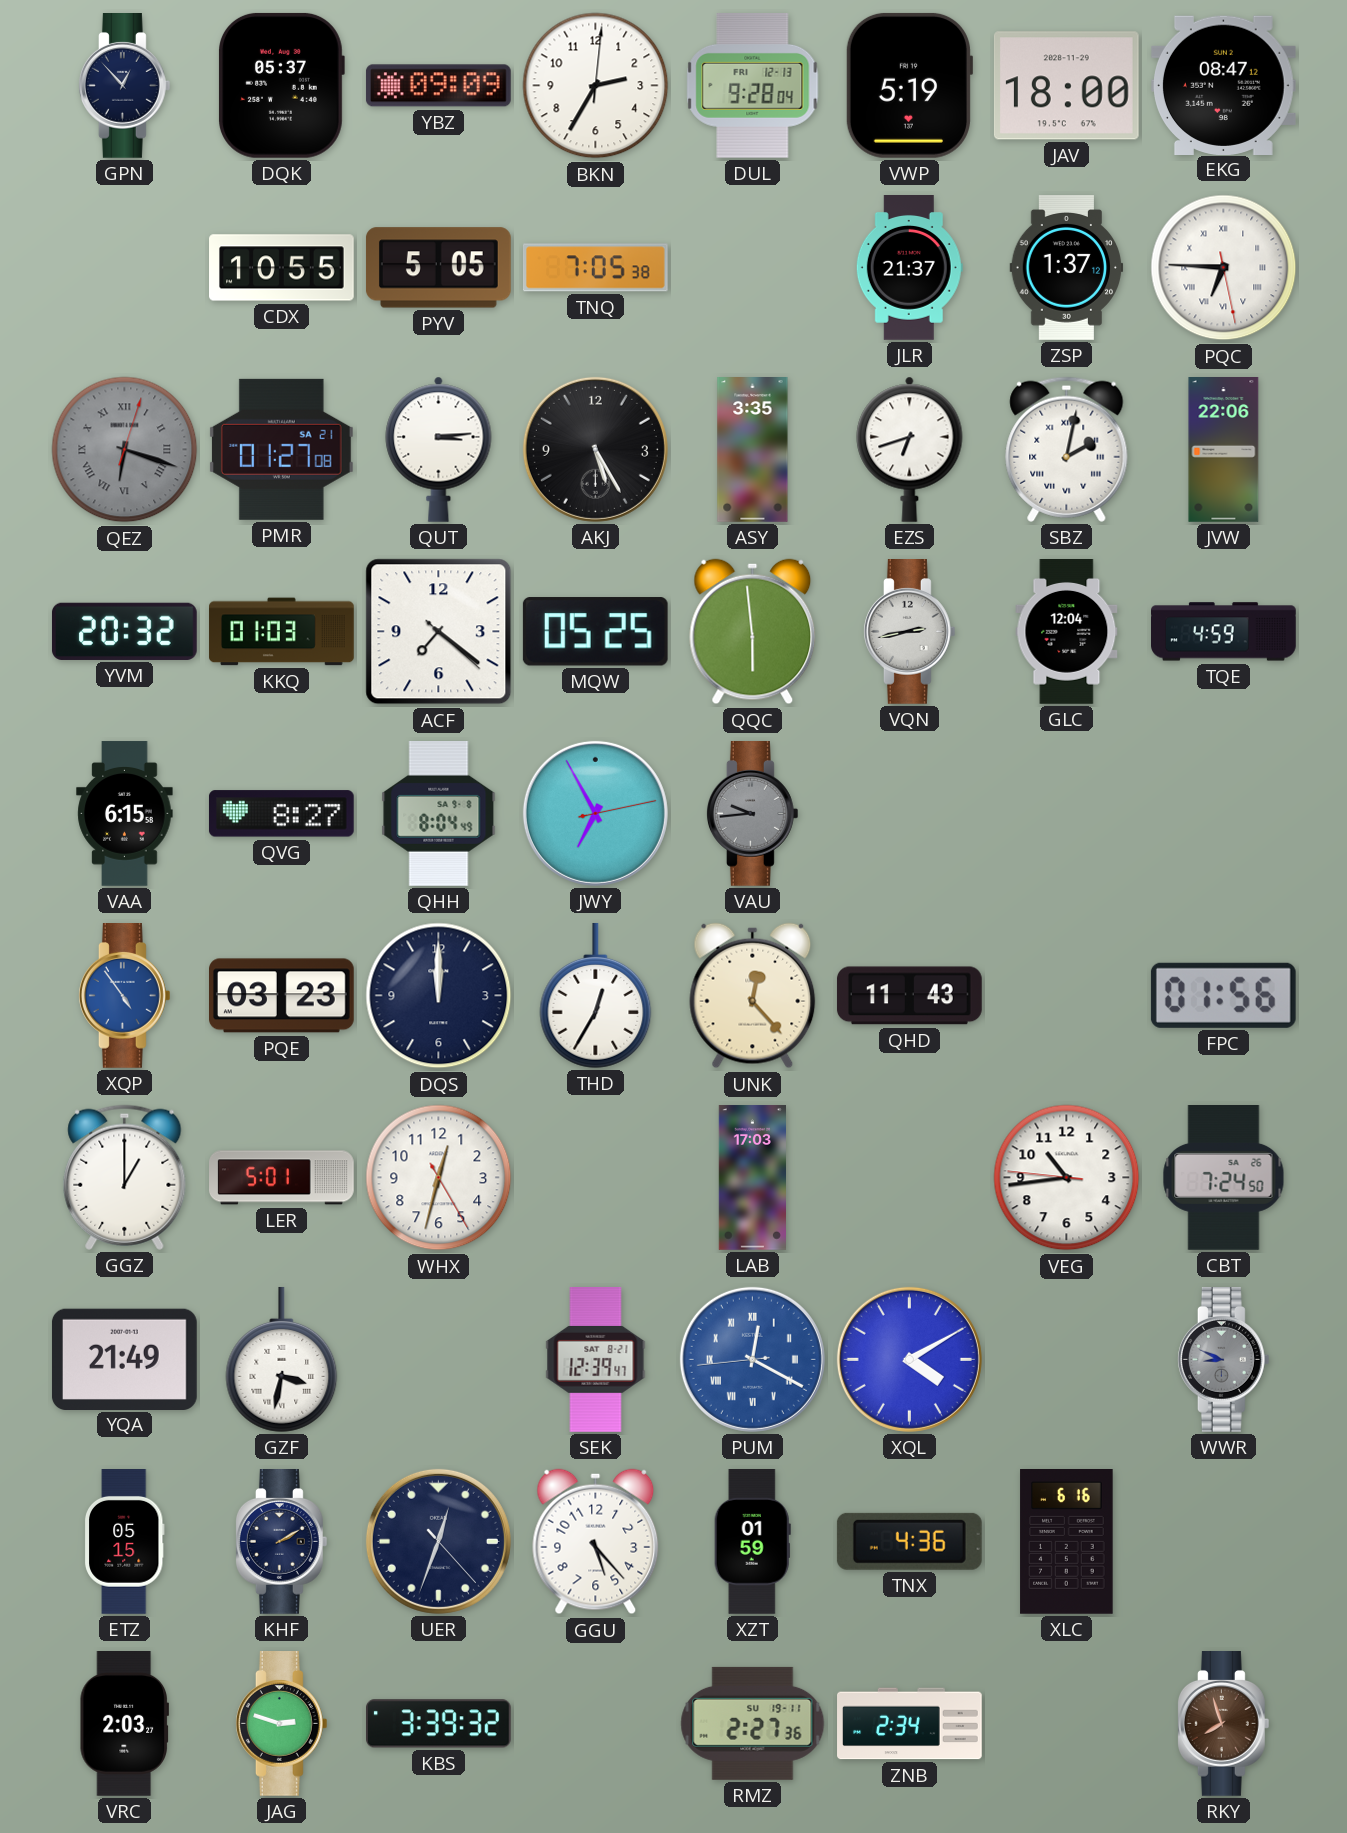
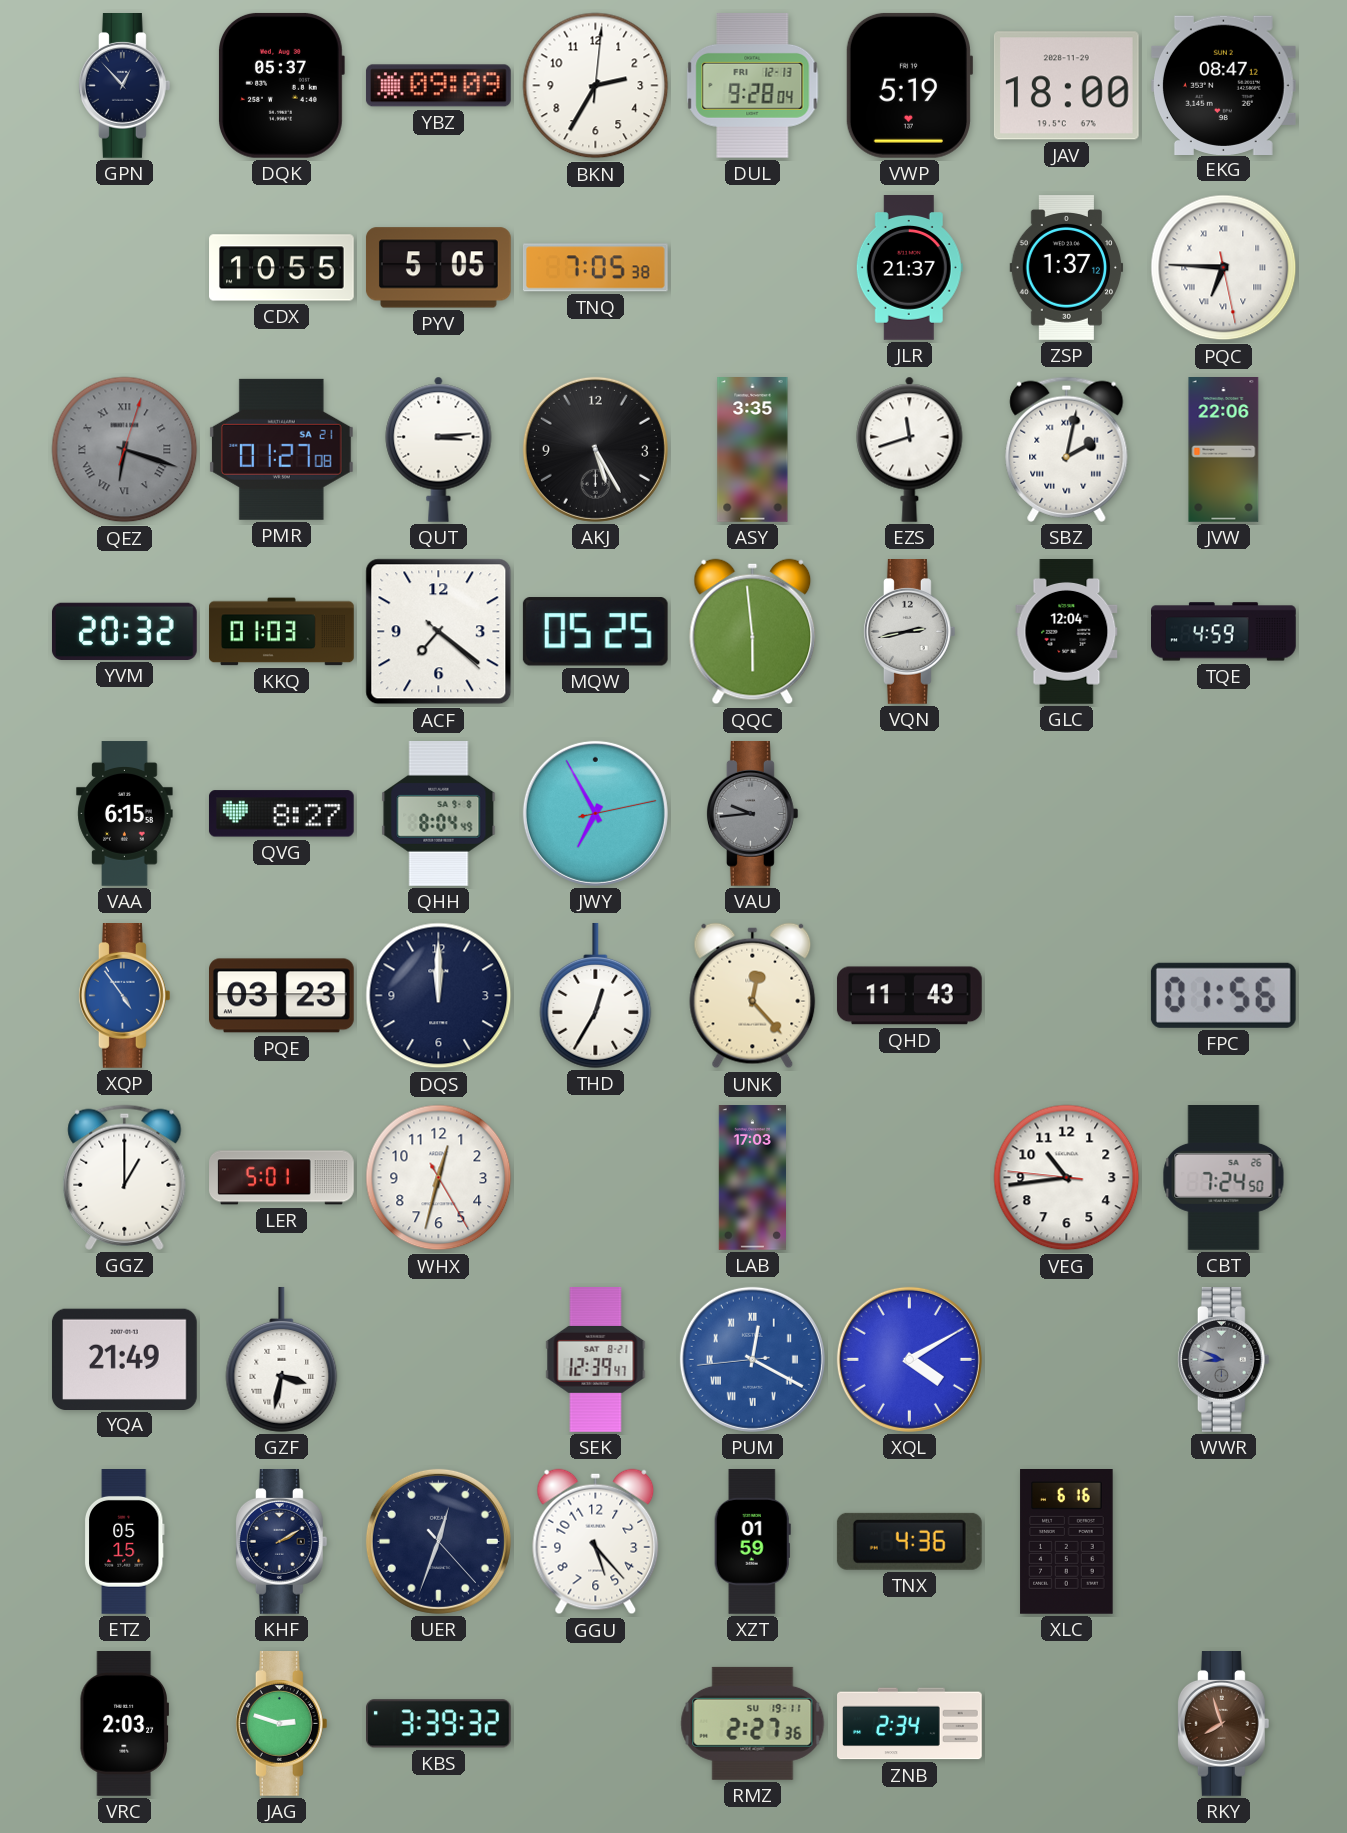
EZS: 6:42 -> 11:42 (910, 449)
